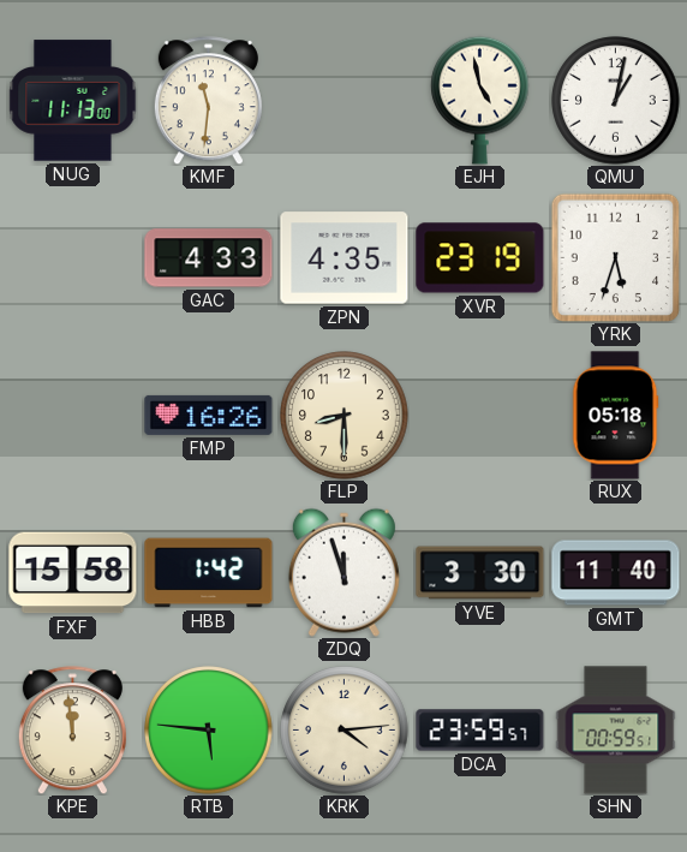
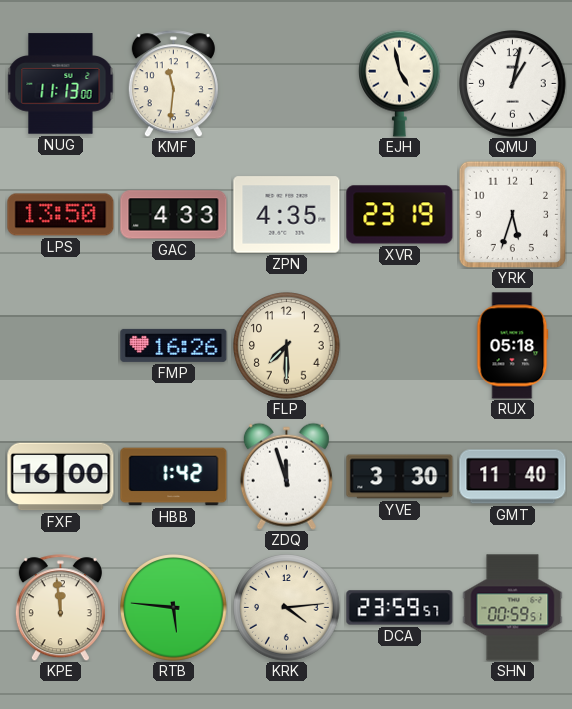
LPS: none -> 13:50 (61, 215)
FLP: 8:30 -> 7:30 (287, 346)
FXF: 15:58 -> 16:00 (61, 477)
